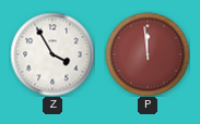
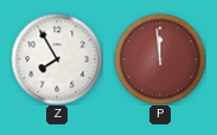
Z: 3:55 -> 7:55 (57, 59)
